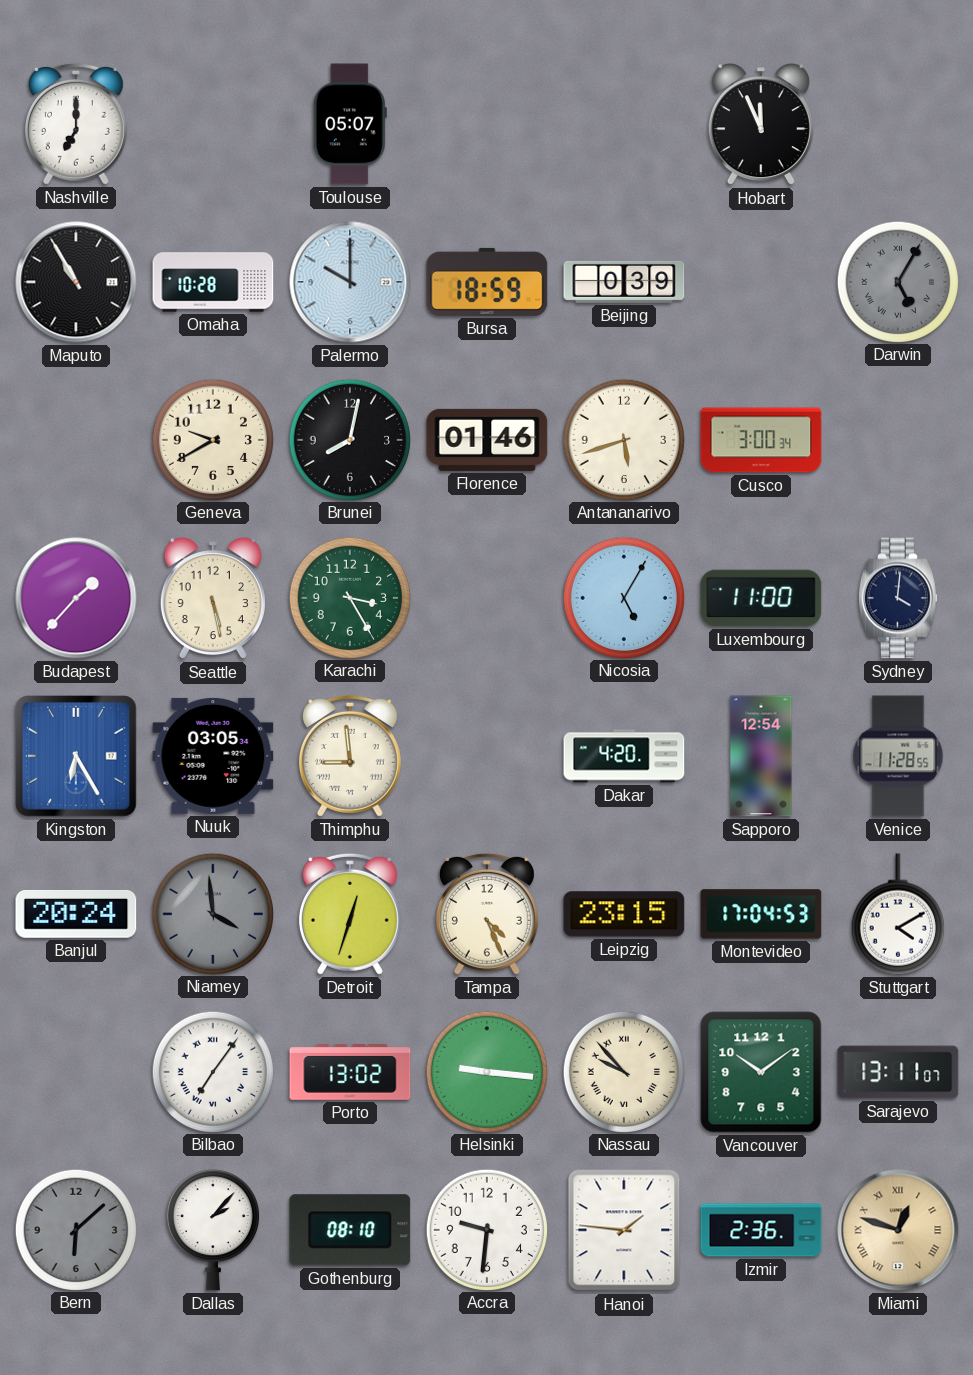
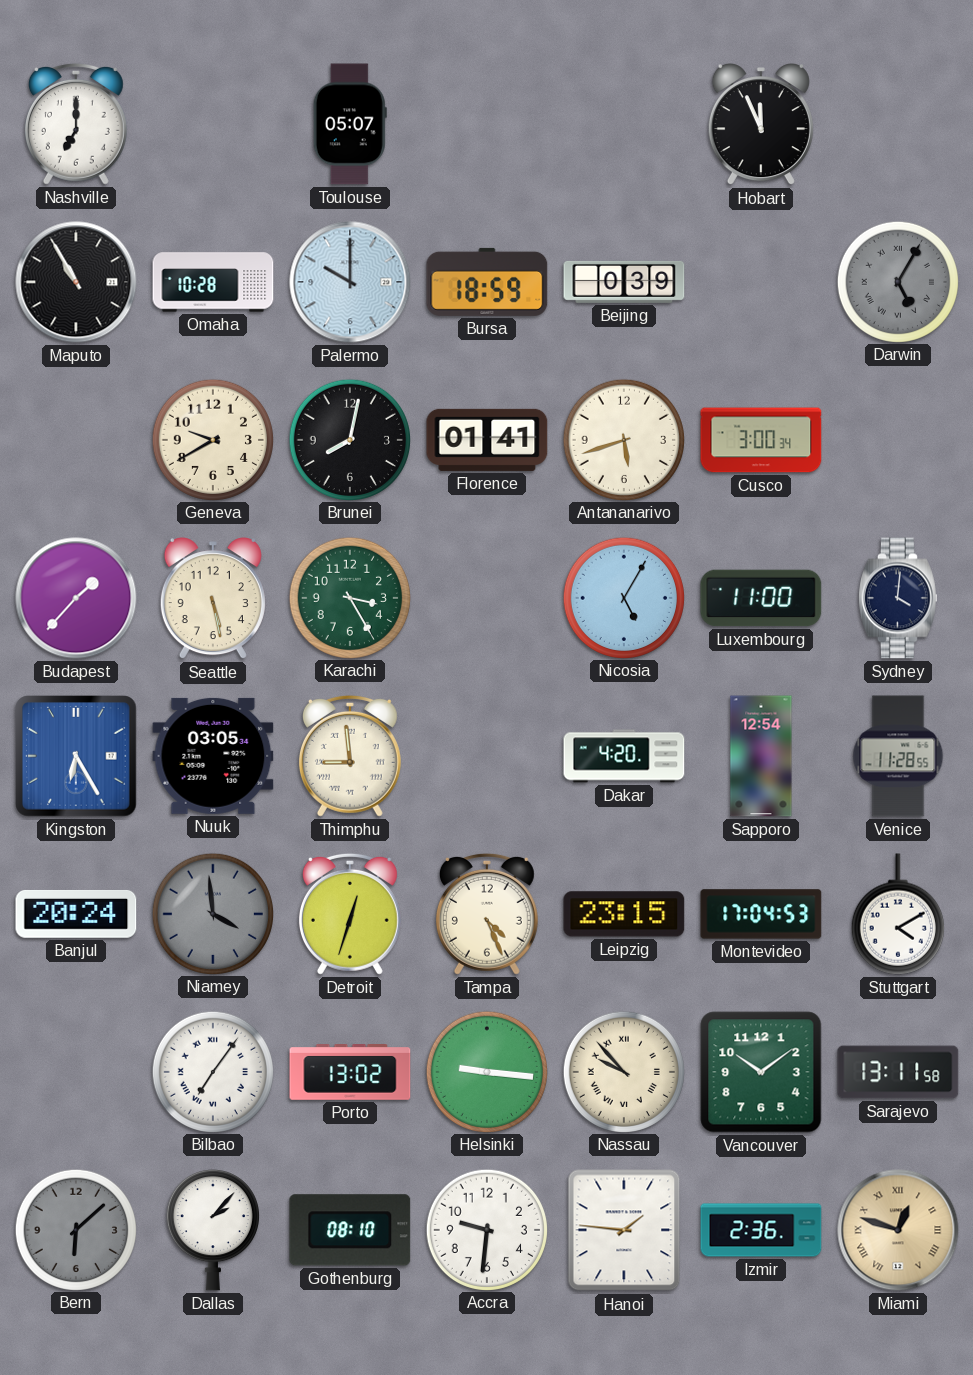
Florence: 01:46 -> 01:41 (487, 440)
Sarajevo: 13:11:07 -> 13:11:58 (898, 1072)
